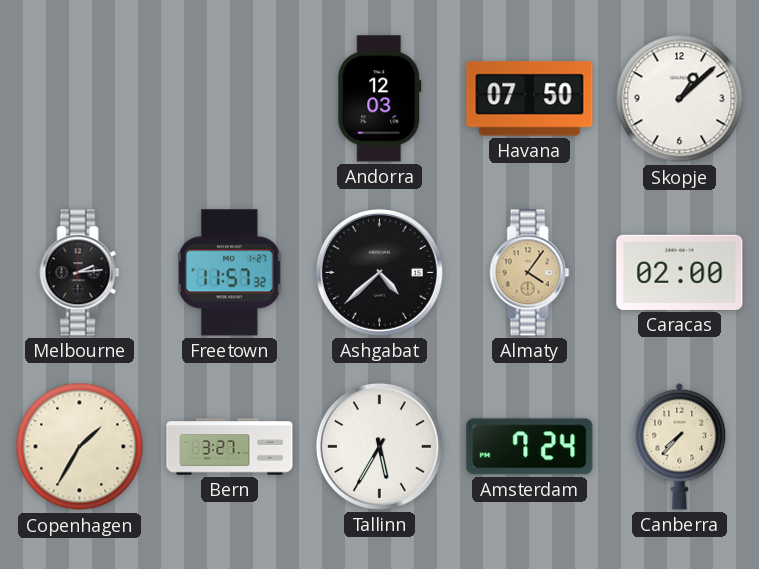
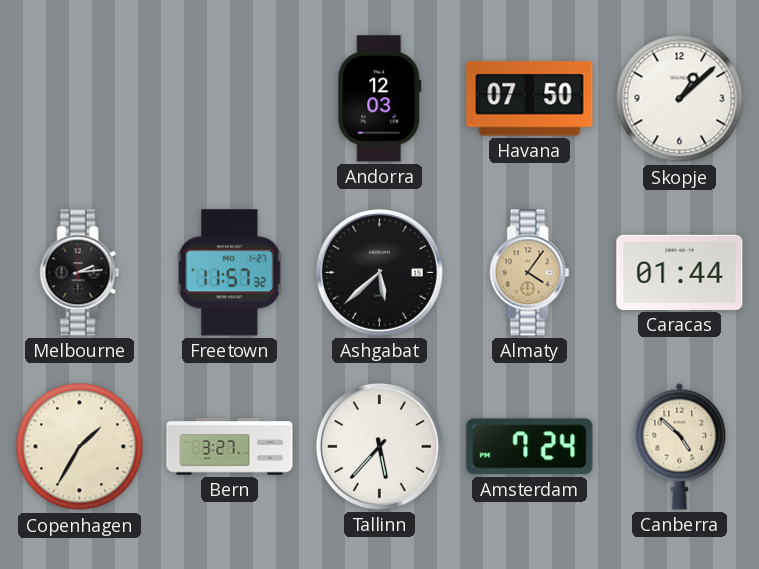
Ashgabat: 4:38 -> 5:38 (379, 272)
Caracas: 02:00 -> 01:44 (680, 272)
Tallinn: 5:35 -> 5:37 (379, 446)
Canberra: 7:37 -> 4:52 (680, 446)
